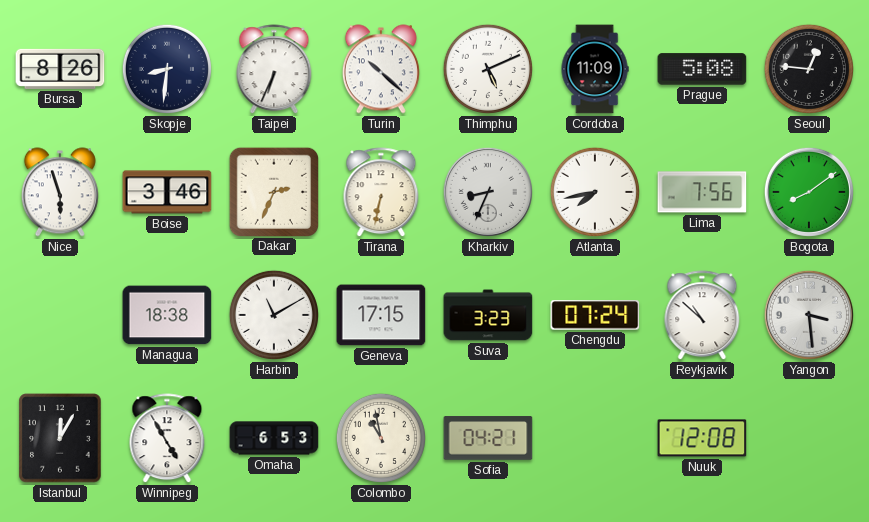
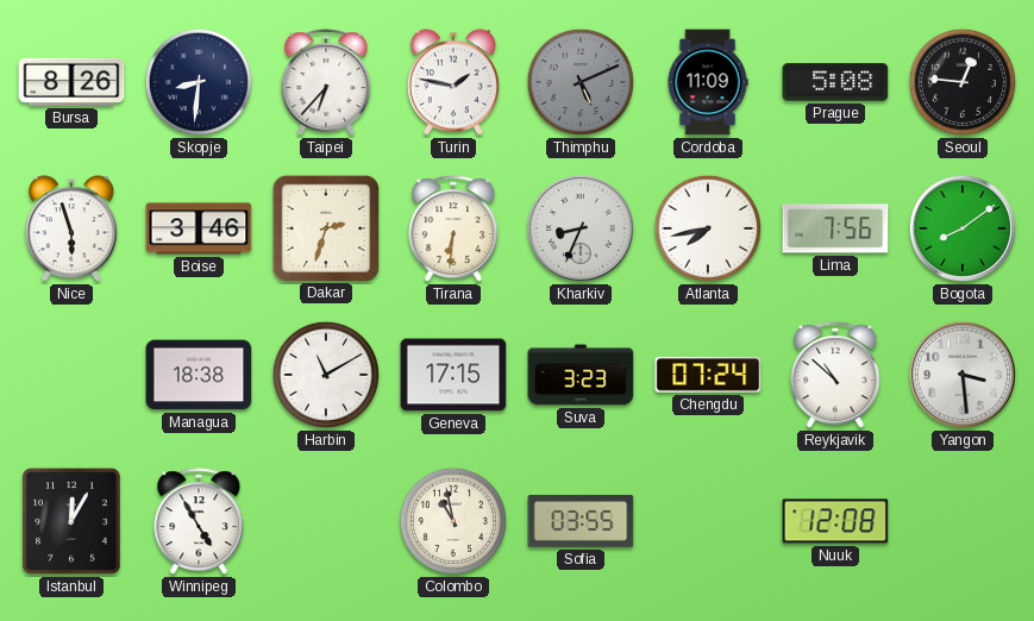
Taipei: 6:34 -> 6:37 (326, 83)
Turin: 10:22 -> 1:47 (453, 82)
Thimphu dial: white -> grey (581, 82)
Dakar: 2:34 -> 2:33 (325, 227)
Tirana: 6:32 -> 6:31 (453, 230)
Omaha: 6:53 -> none (274, 438)
Sofia: 04:21 -> 03:55 (581, 521)
